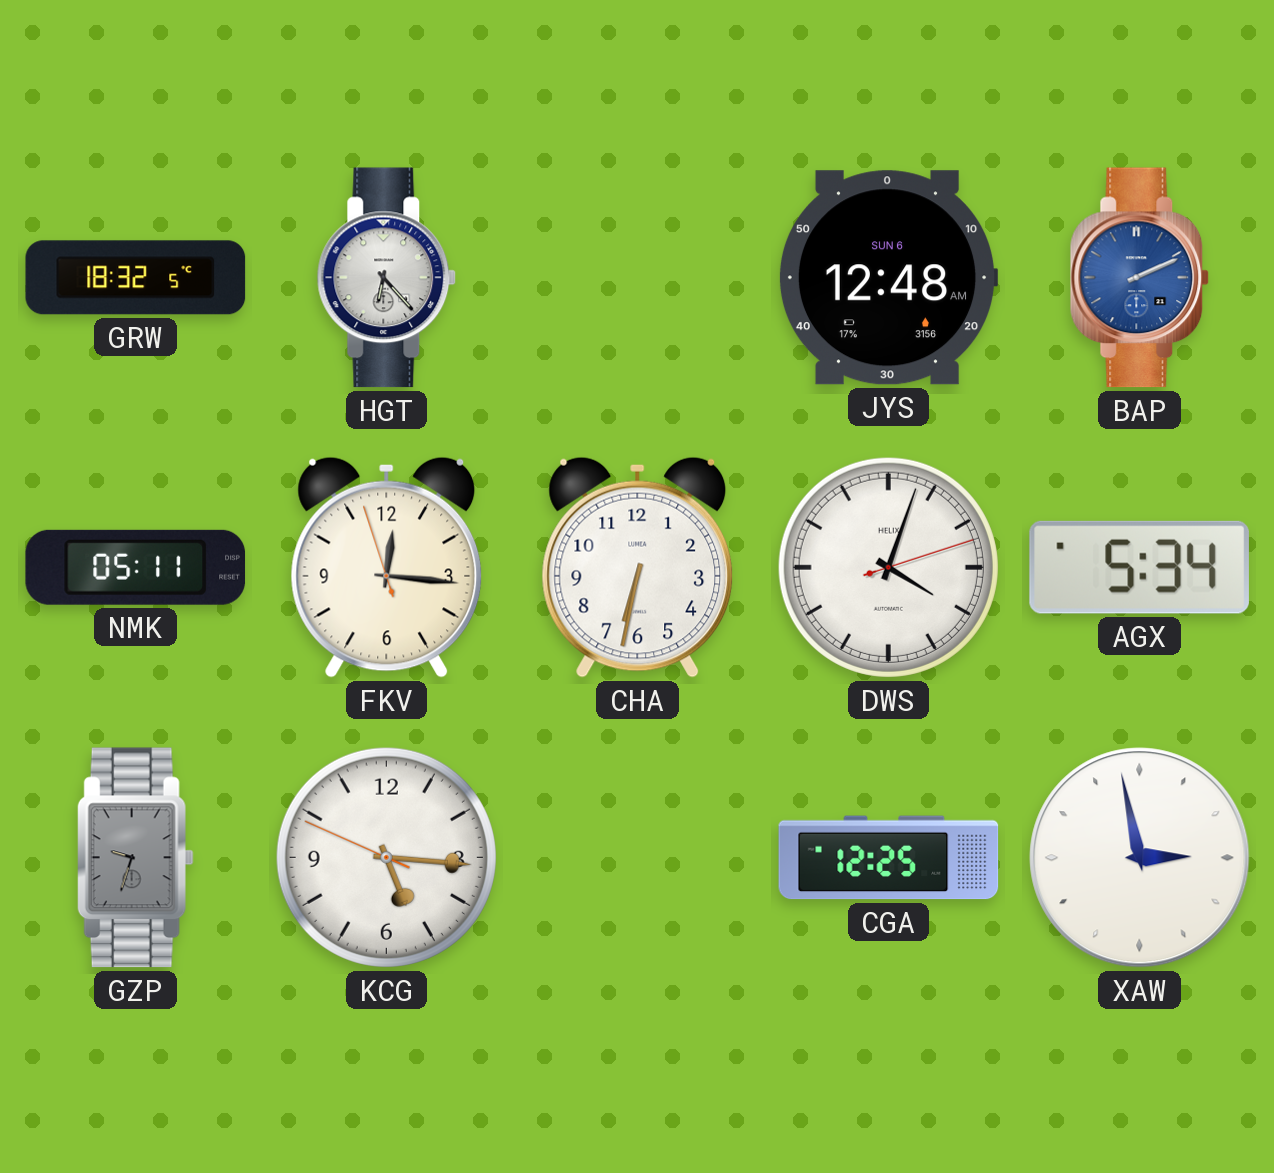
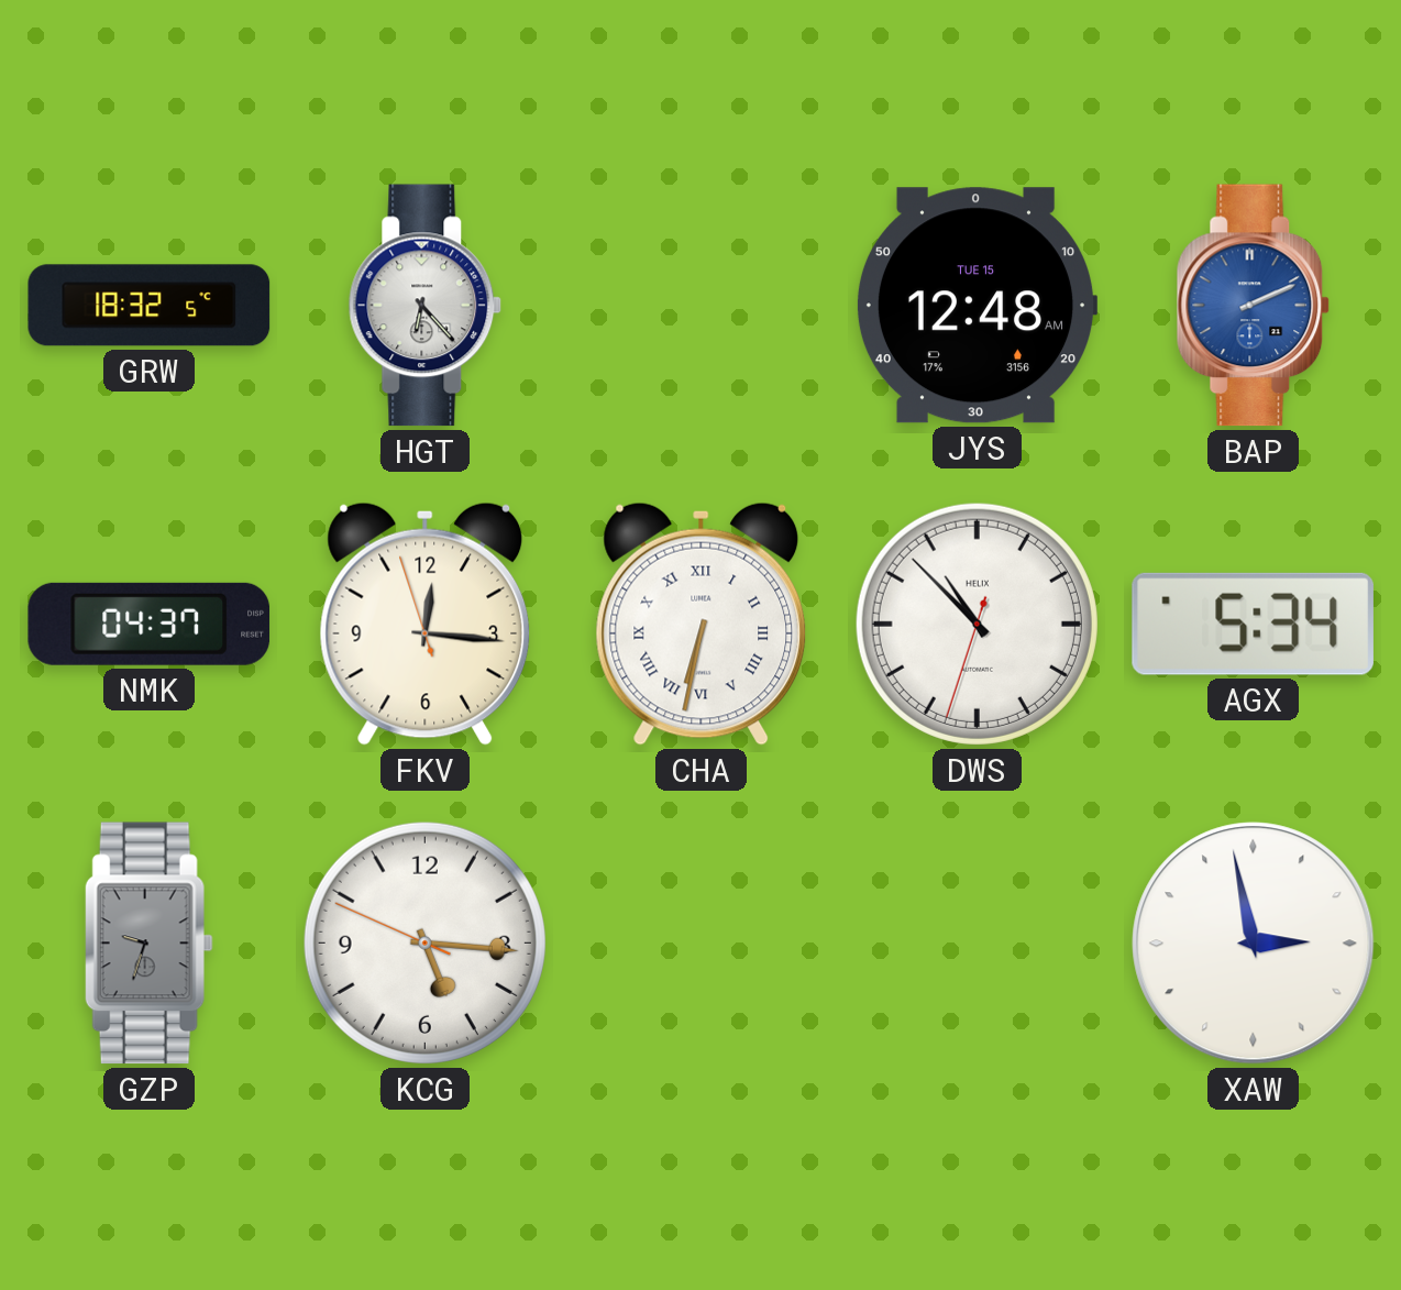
JYS date: SUN 6 -> TUE 15 (977, 306)
NMK: 05:11 -> 04:37 (150, 624)
CHA numerals: Arabic -> Roman (702, 624)
DWS: 4:03 -> 10:52 (977, 624)
CGA: 12:25 -> none (889, 858)
